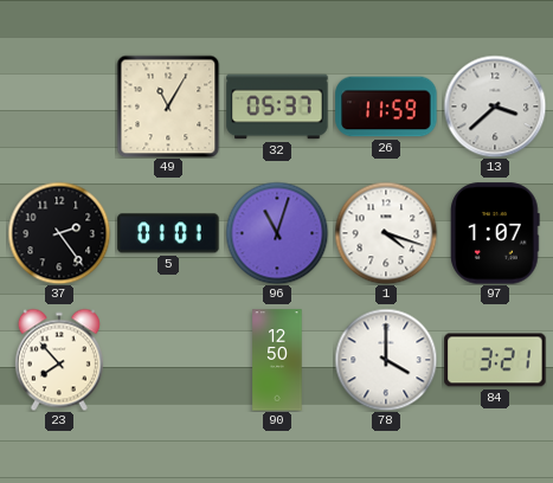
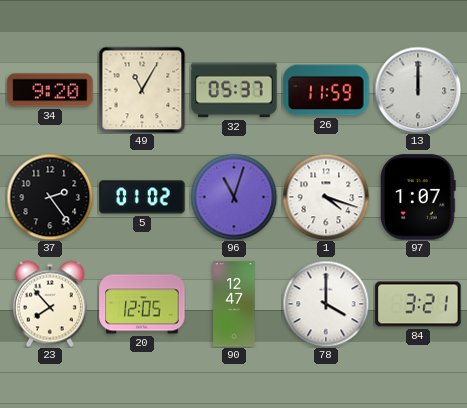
34: none -> 9:20 (50, 90)
13: 3:38 -> 12:00 (418, 90)
5: 01:01 -> 01:02 (142, 197)
20: none -> 12:05 (142, 304)
90: 12:50 -> 12:47 (234, 304)
